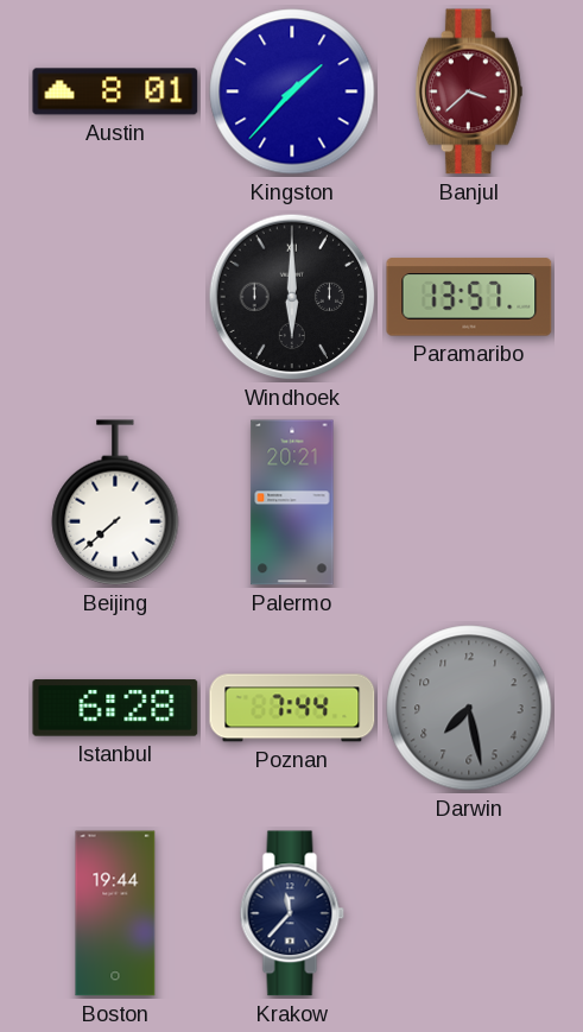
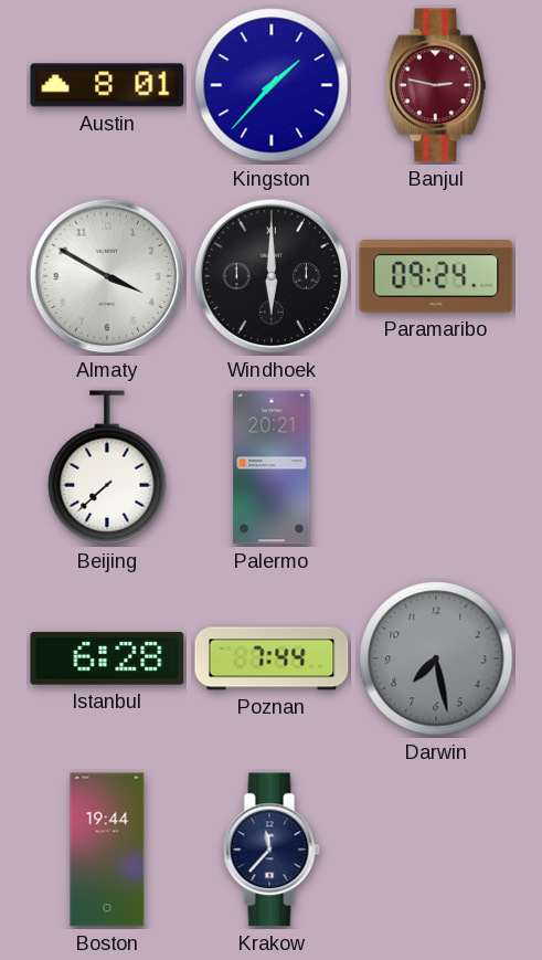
Banjul: 3:38 -> 2:47 (436, 85)
Almaty: none -> 3:50 (107, 276)
Paramaribo: 13:57 -> 09:24 (436, 276)
